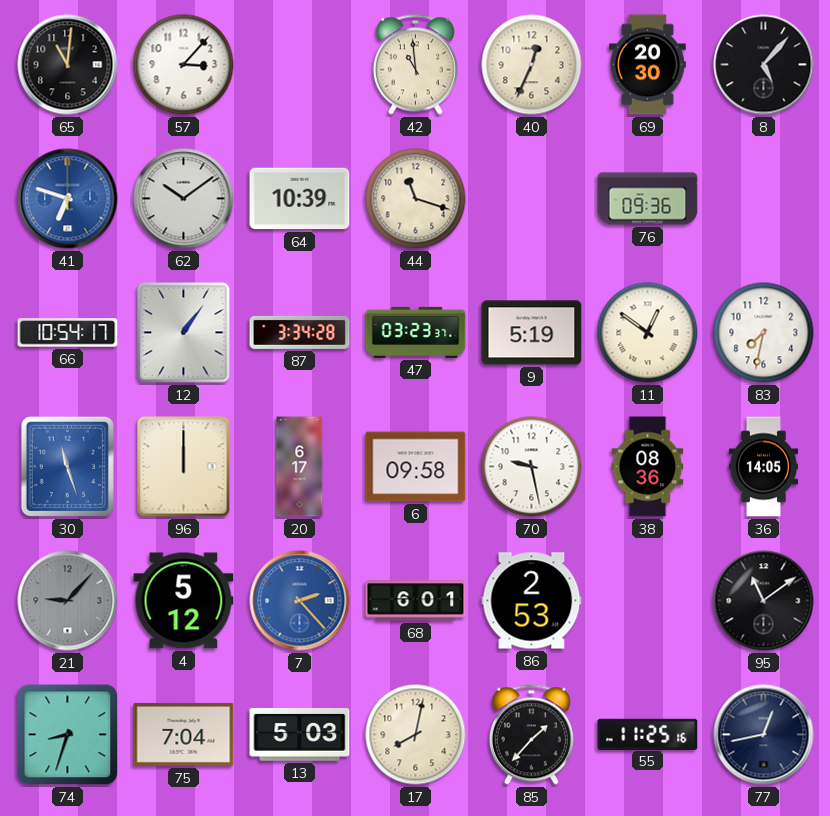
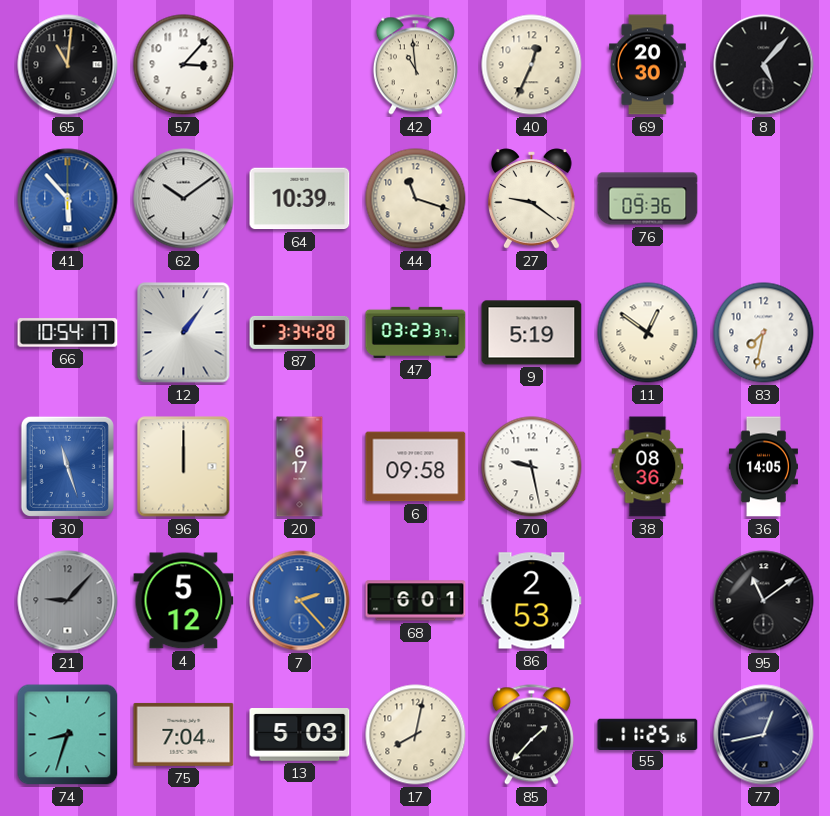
41: 6:48 -> 5:53 (68, 199)
27: none -> 9:21 (532, 199)
